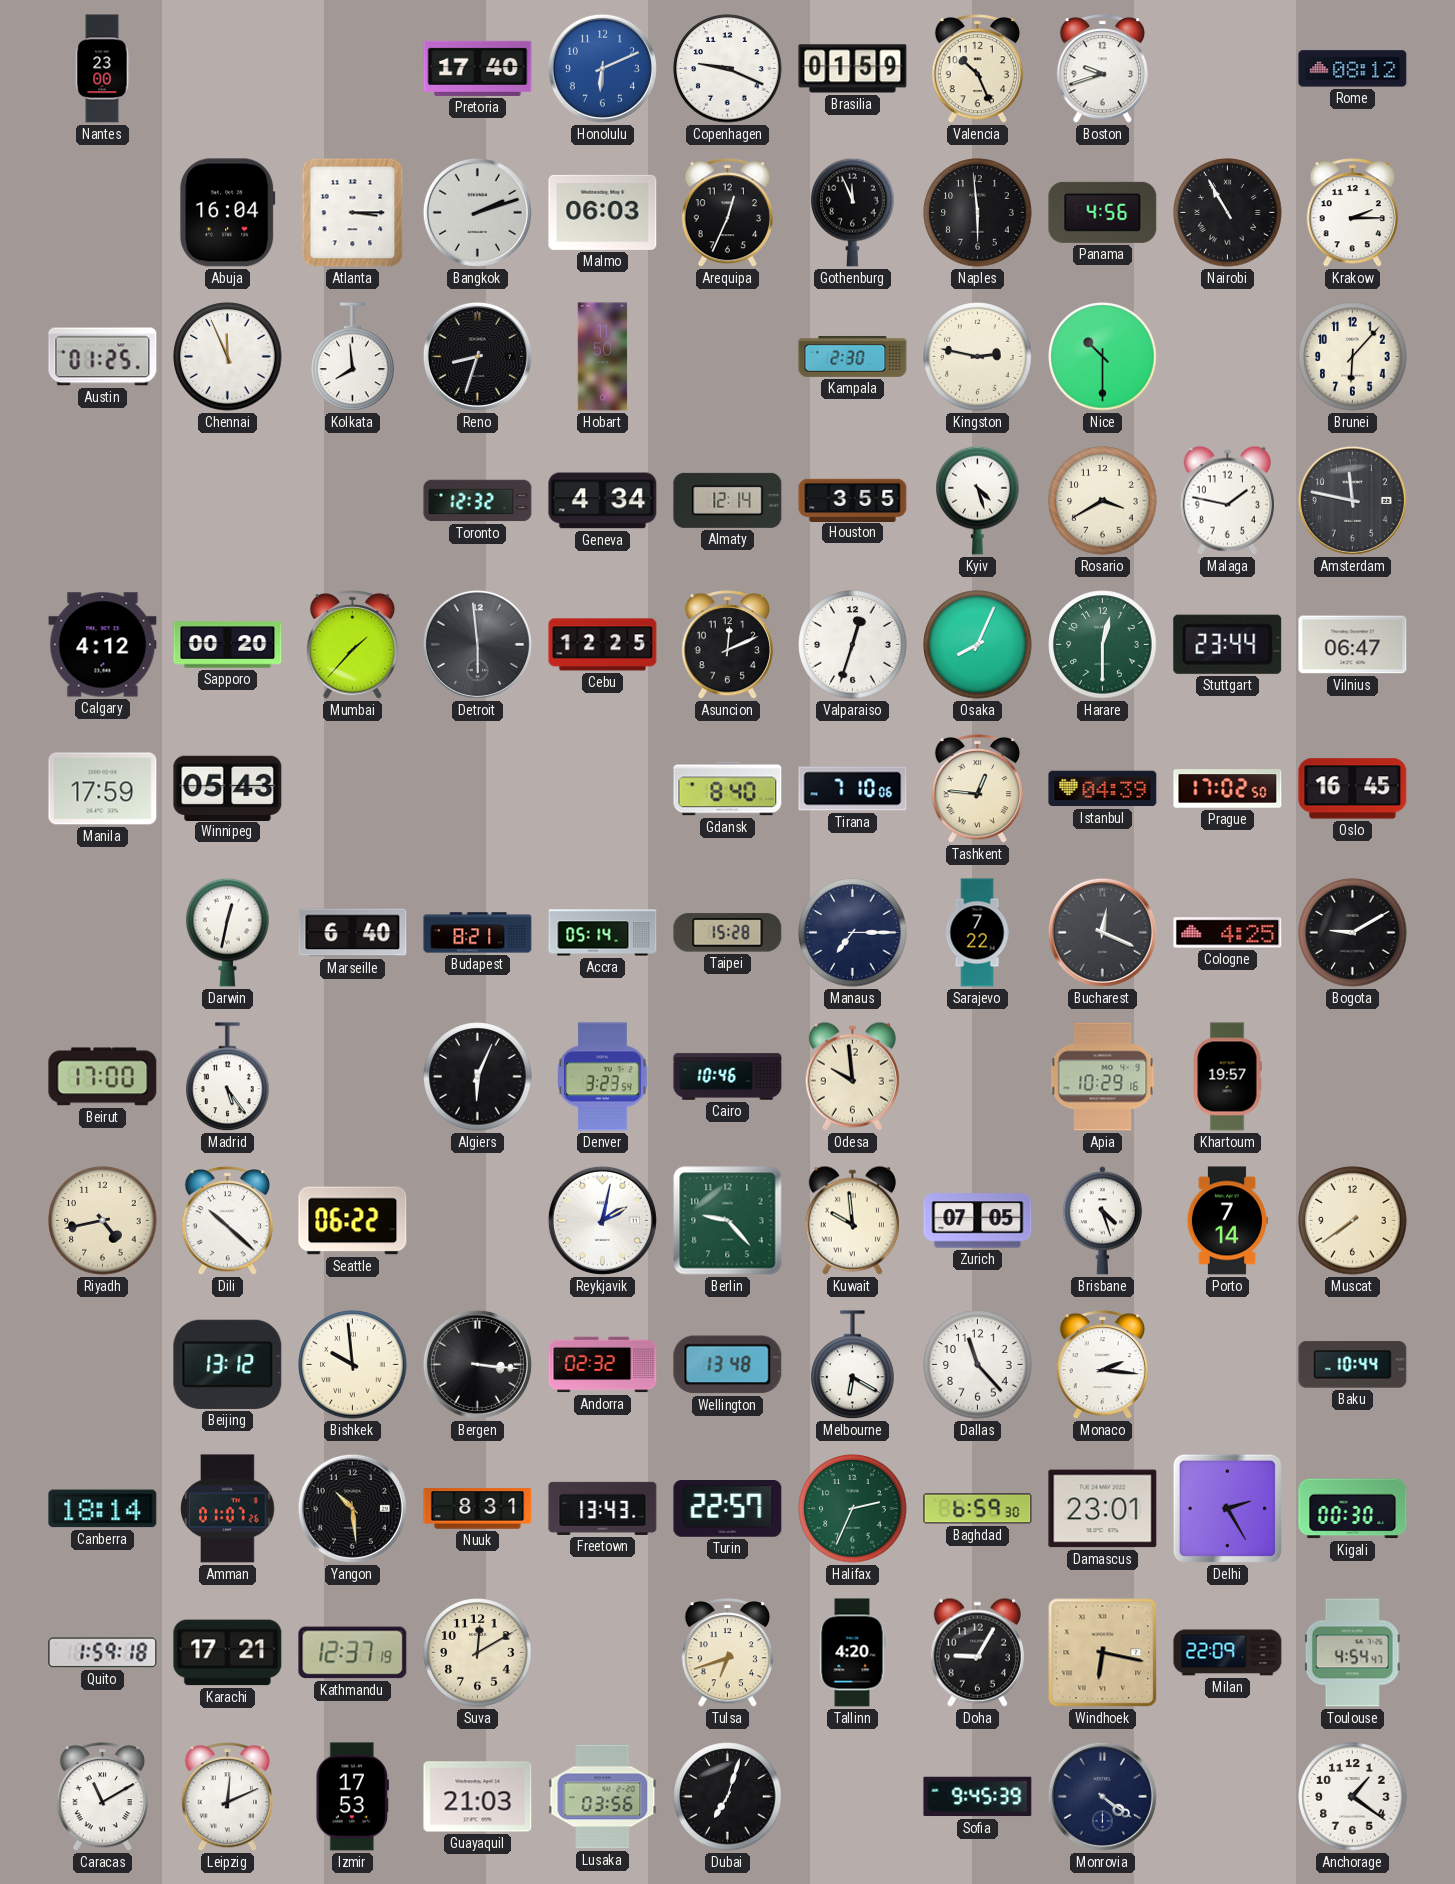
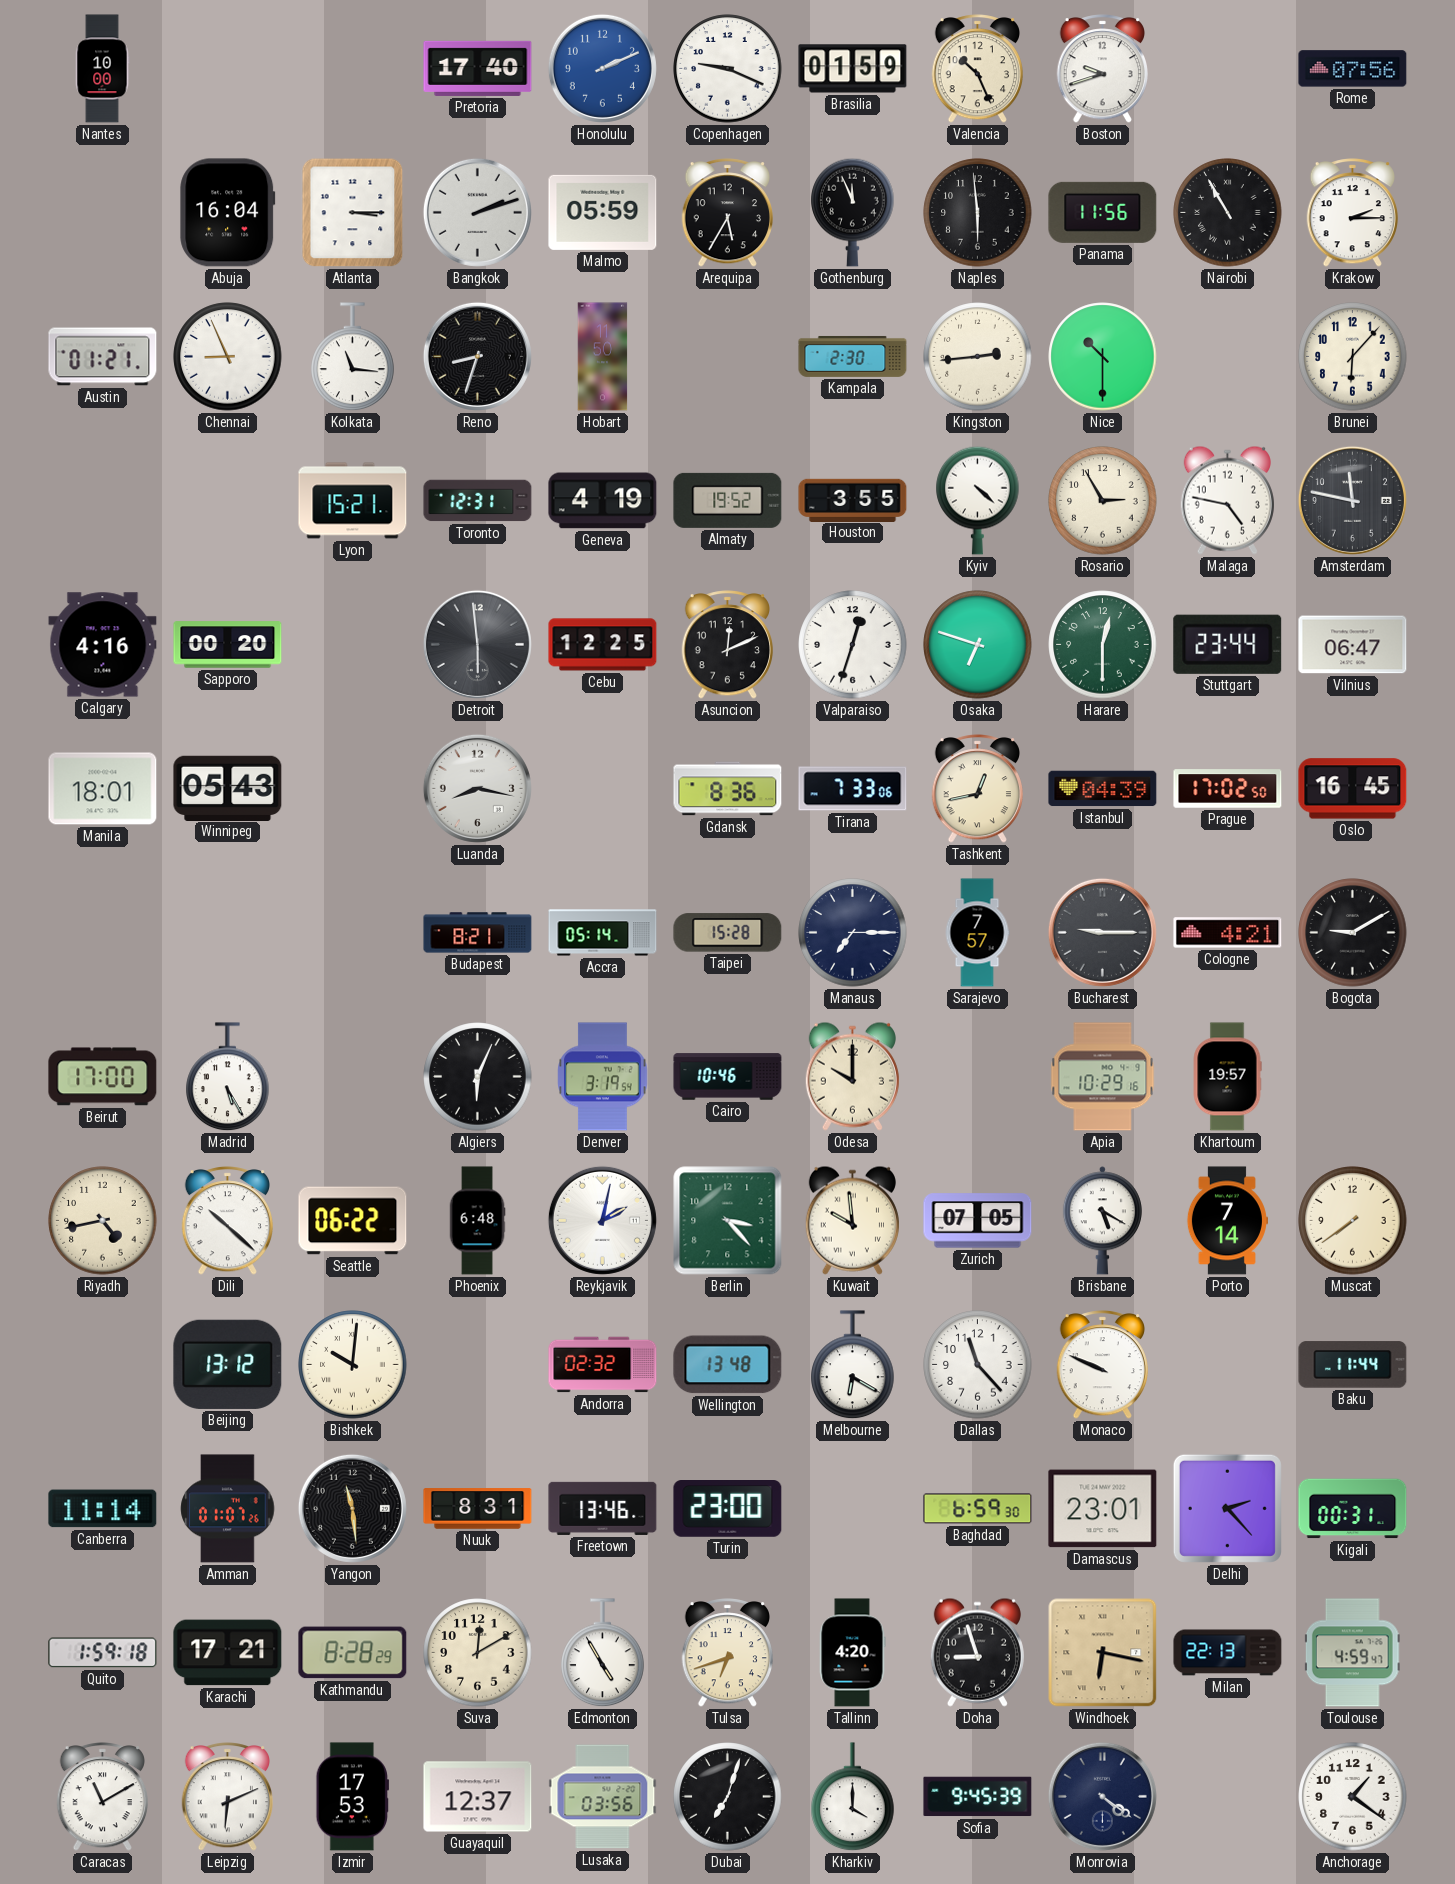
Nantes: 23:00 -> 10:00 (102, 69)
Honolulu: 6:11 -> 2:11 (602, 68)
Rome: 08:12 -> 07:56 (1353, 69)
Malmo: 06:03 -> 05:59 (603, 212)
Arequipa: 12:34 -> 5:35 (727, 213)
Panama: 4:56 -> 11:56 (1103, 212)
Austin: 01:25 -> 01:21 (103, 357)
Chennai: 11:56 -> 8:56 (228, 357)
Kolkata: 7:59 -> 11:16 (353, 357)
Kingston: 2:47 -> 2:44 (978, 357)
Lyon: none -> 15:21 (353, 501)
Toronto: 12:32 -> 12:31 (478, 501)
Geneva: 4:34 -> 4:19 (603, 501)
Almaty: 12:14 -> 19:52 (728, 500)
Kyiv: 4:27 -> 4:22 (978, 500)
Rosario: 3:40 -> 2:55 (1103, 501)
Malaga: 1:47 -> 4:47 (1227, 500)
Calgary: 4:12 -> 4:16 (103, 645)
Mumbai: 1:37 -> none (352, 645)
Osaka: 8:04 -> 6:48 (978, 645)
Manila: 17:59 -> 18:01 (103, 789)
Luanda: none -> 8:17 (477, 788)
Gdansk: 8:40 -> 8:36 (728, 789)
Tirana: 7:10 -> 7:33 (853, 789)
Tashkent: 12:46 -> 12:43 (977, 789)
Darwin: 12:32 -> none (228, 932)
Marseille: 6:40 -> none (353, 933)
Sarajevo: 7:22 -> 7:57 (977, 933)
Bucharest: 12:19 -> 9:15 (1102, 932)
Cologne: 4:25 -> 4:21 (1228, 933)
Madrid: 5:24 -> 5:25 (228, 1077)
Denver: 3:23 -> 3:19 (603, 1077)
Odesa: 9:59 -> 10:00 (852, 1076)
Phoenix: none -> 6:48 (477, 1221)
Berlin: 9:23 -> 3:23 (728, 1221)
Brisbane: 4:27 -> 5:20 (1102, 1221)
Bishkek: 9:59 -> 10:01 (353, 1365)
Bergen: 3:16 -> none (477, 1364)
Monaco: 2:16 -> 9:49 (1102, 1365)
Baku: 10:44 -> 11:44 (1353, 1365)
Canberra: 18:14 -> 11:14 (103, 1509)
Yangon: 10:29 -> 11:29 (352, 1508)
Freetown: 13:43 -> 13:46 (603, 1508)
Turin: 22:57 -> 23:00 (728, 1509)
Halifax: 2:34 -> none (853, 1509)
Delhi: 2:25 -> 2:23 (1227, 1508)
Kigali: 00:30 -> 00:31 (1353, 1509)
Kathmandu: 12:37 -> 8:28 (353, 1653)
Edmonton: none -> 4:55 (603, 1653)
Doha: 9:05 -> 8:57 (977, 1652)
Milan: 22:09 -> 22:13 (1228, 1653)
Toulouse: 4:54 -> 4:59 (1352, 1653)
Leipzig: 12:11 -> 6:11 (227, 1797)
Guayaquil: 21:03 -> 12:37 (478, 1797)
Kharkiv: none -> 4:00 (853, 1797)
